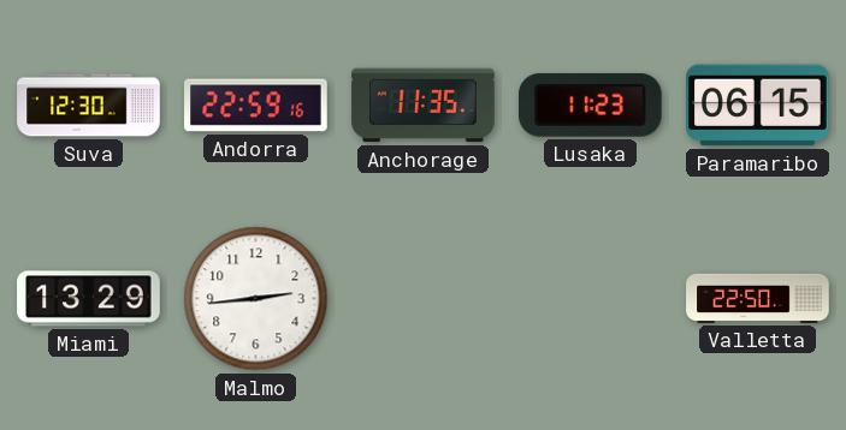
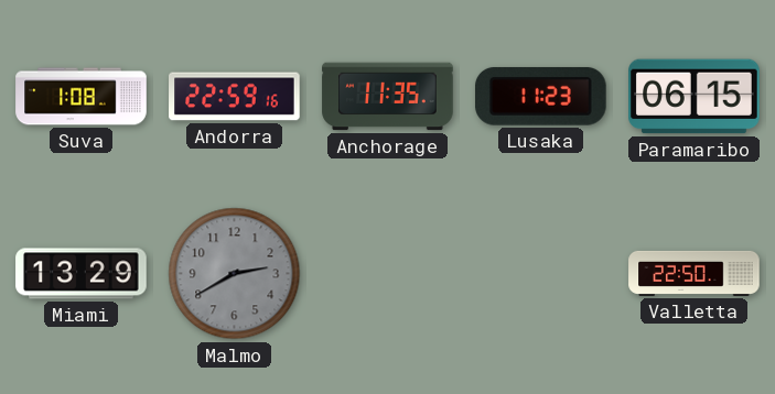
Suva: 12:30 -> 1:08 (82, 97)
Malmo: 2:44 -> 2:40 (235, 274)
Malmo dial: white -> grey (235, 274)
